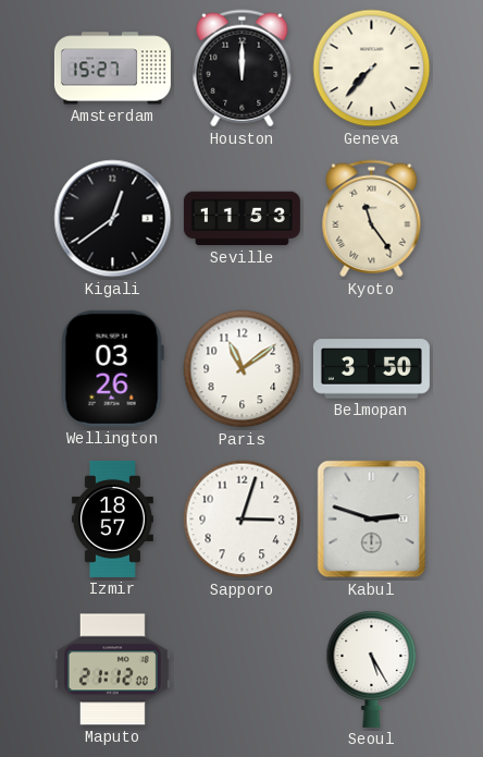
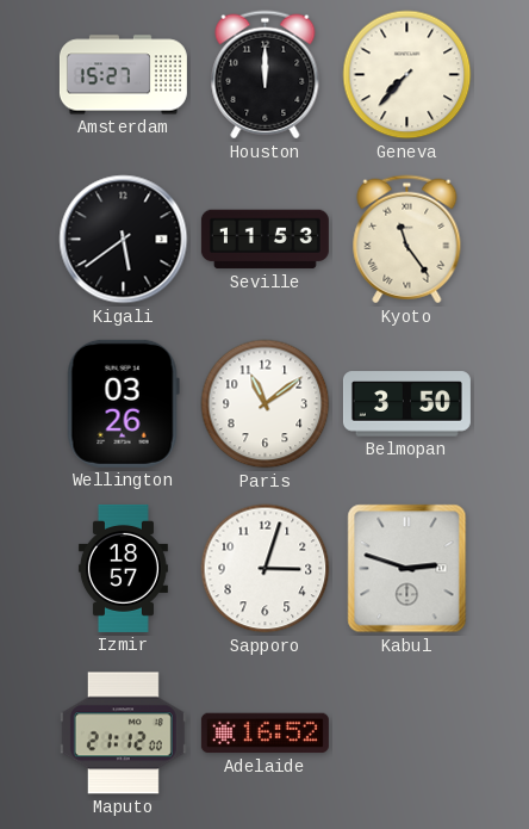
Kigali: 12:39 -> 5:39 (124, 240)
Adelaide: none -> 16:52 (264, 734)
Seoul: 5:25 -> none (372, 669)
